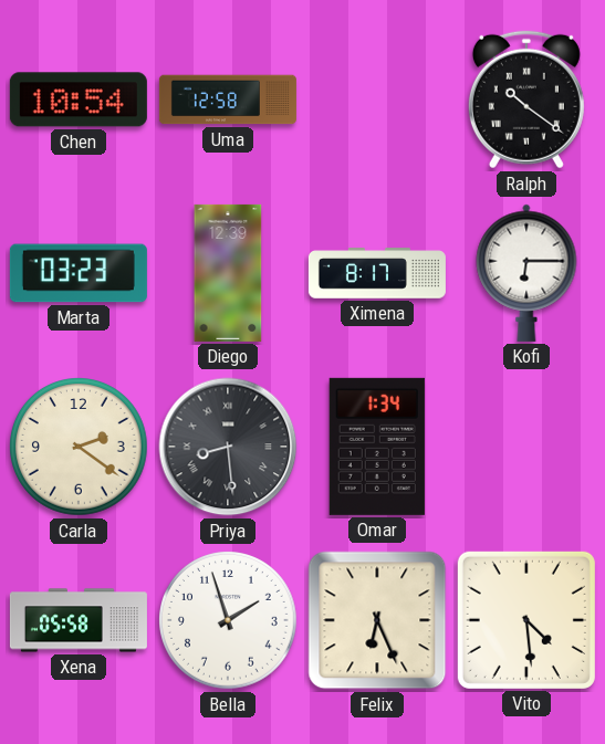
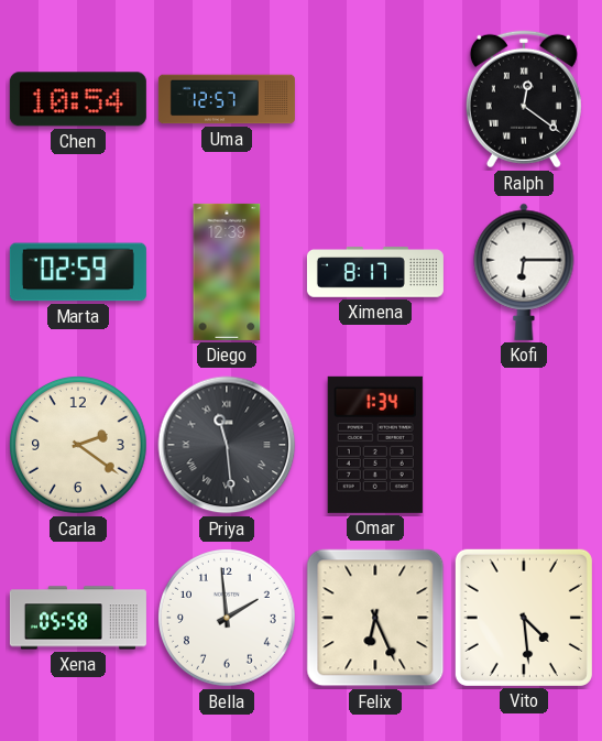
Uma: 12:58 -> 12:57 (227, 99)
Ralph: 10:21 -> 12:21 (524, 99)
Marta: 03:23 -> 02:59 (78, 272)
Priya: 8:29 -> 11:29 (227, 445)
Bella: 1:57 -> 1:59 (228, 619)
